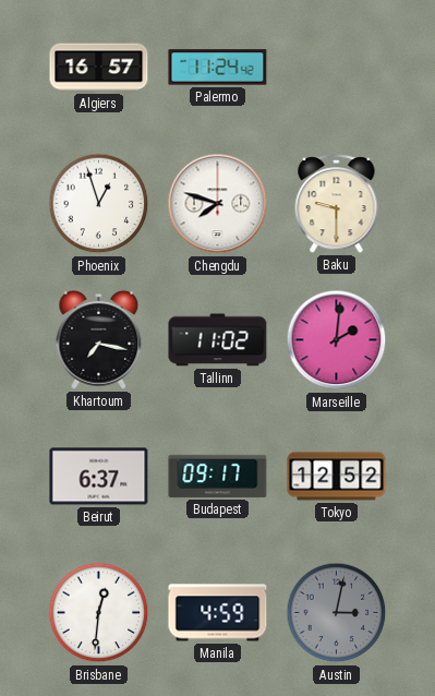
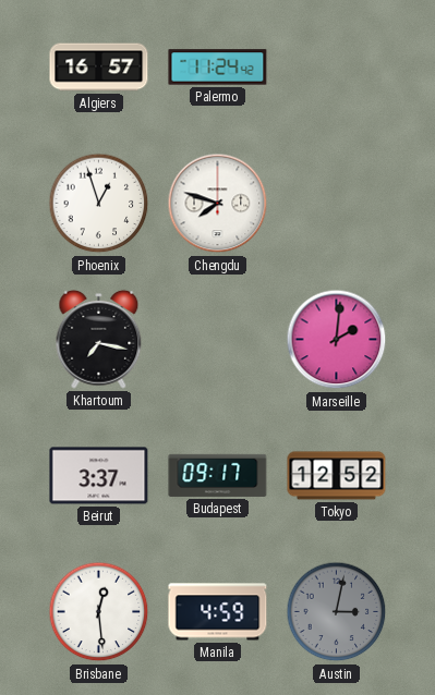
Baku: 9:30 -> none (337, 203)
Tallinn: 11:02 -> none (218, 340)
Beirut: 6:37 -> 3:37 (99, 476)
Brisbane: 12:31 -> 12:29 (99, 612)
